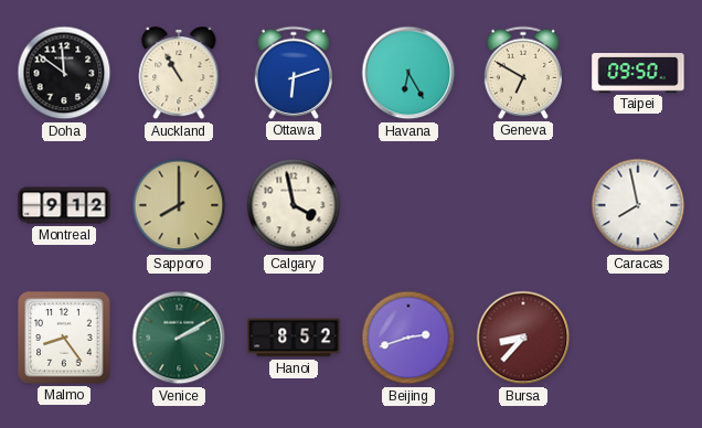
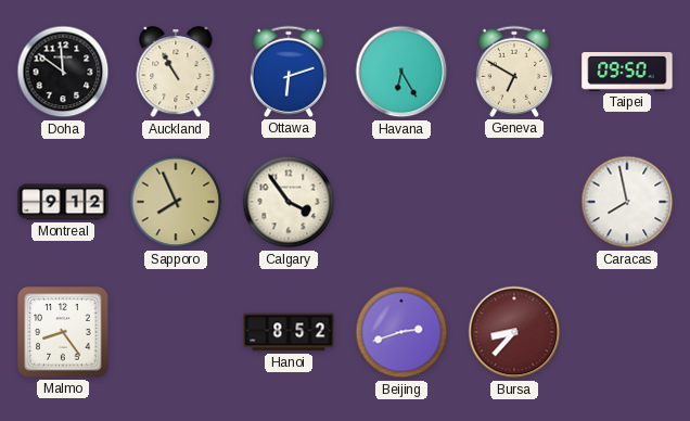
Sapporo: 8:00 -> 7:56 (176, 202)
Calgary: 3:58 -> 3:54 (289, 202)
Venice: 2:10 -> none (179, 338)
